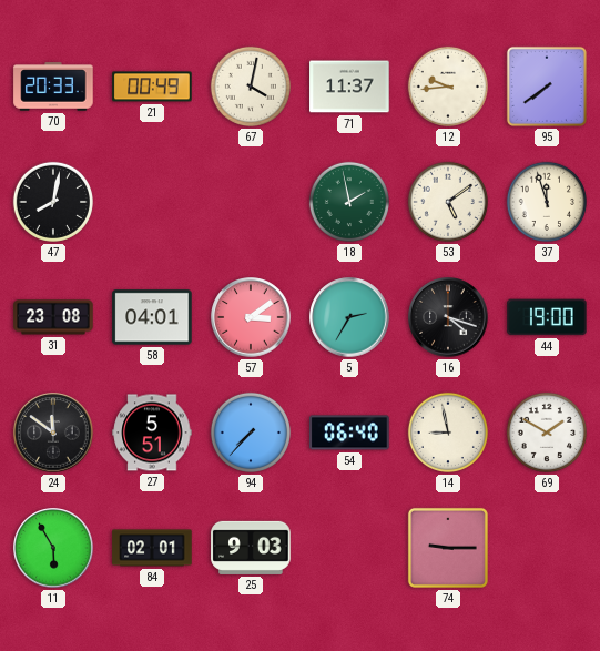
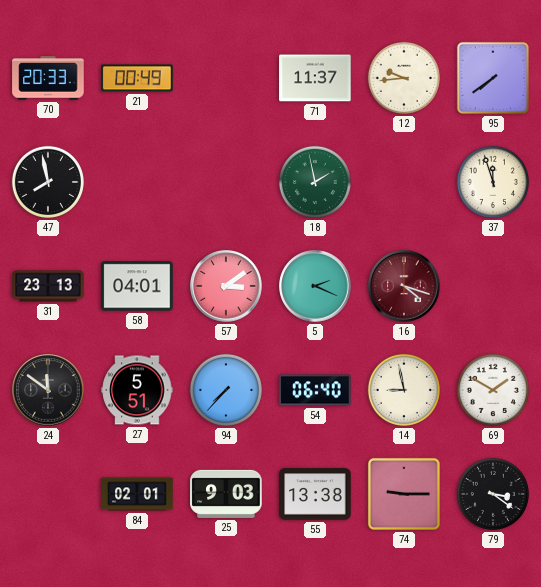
67: 4:02 -> none (251, 87)
47: 8:02 -> 7:58 (48, 182)
53: 5:09 -> none (448, 202)
31: 23:08 -> 23:13 (48, 286)
5: 2:35 -> 2:19 (315, 286)
16 dial: black -> burgundy (404, 286)
44: 19:00 -> none (547, 317)
11: 5:55 -> none (53, 548)
55: none -> 13:38 (315, 494)
79: none -> 3:21 (493, 494)
